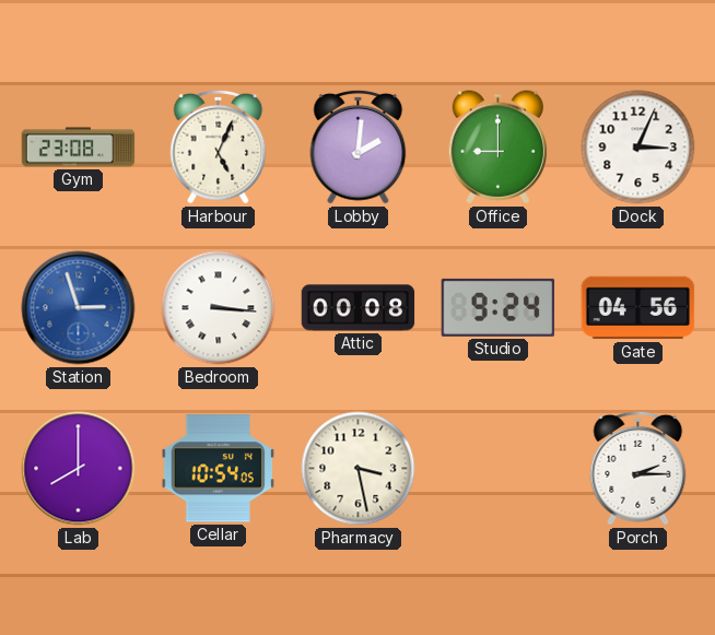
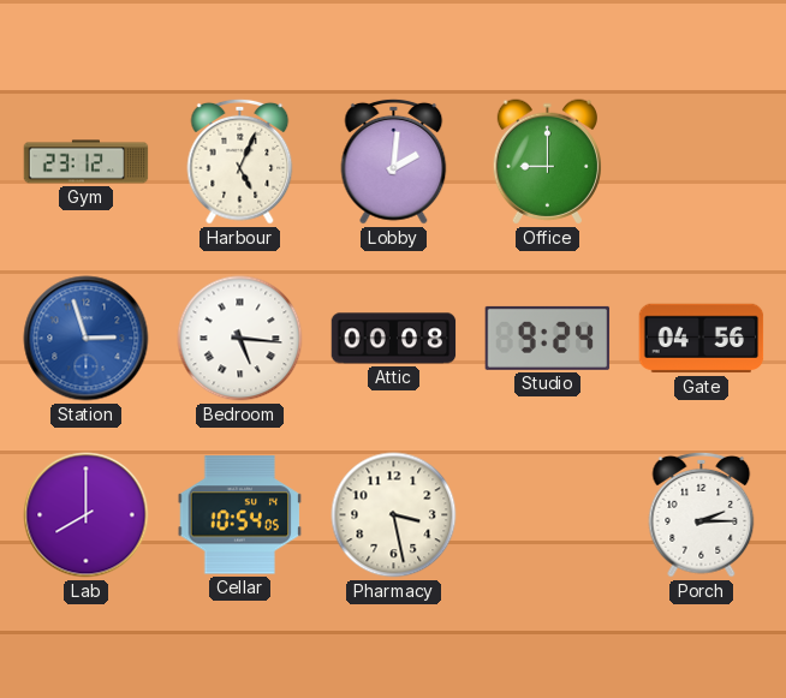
Gym: 23:08 -> 23:12 (87, 162)
Dock: 3:04 -> none (638, 148)
Bedroom: 3:16 -> 5:16 (240, 339)
